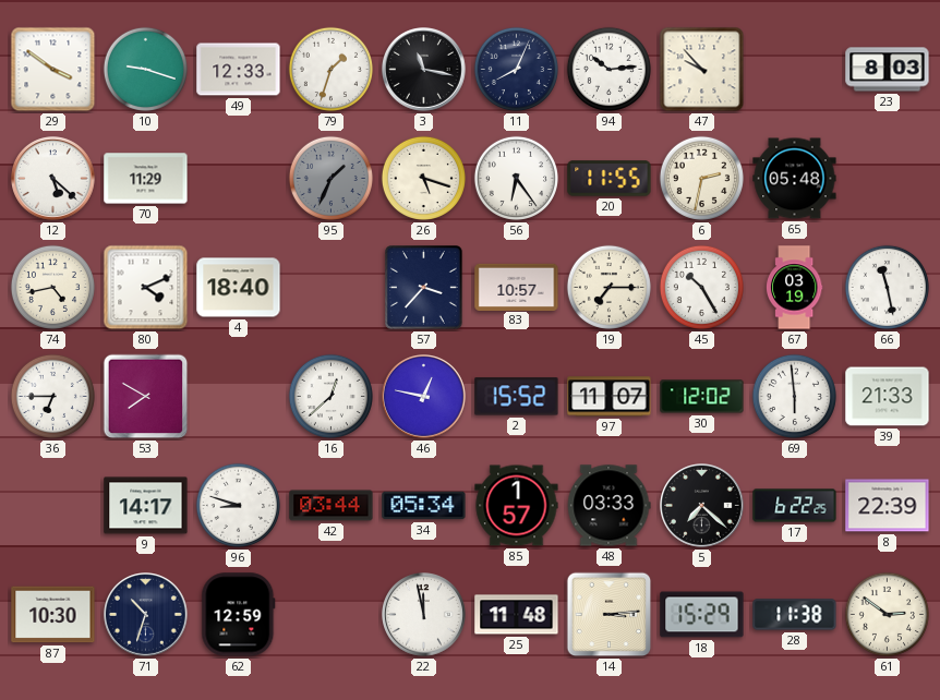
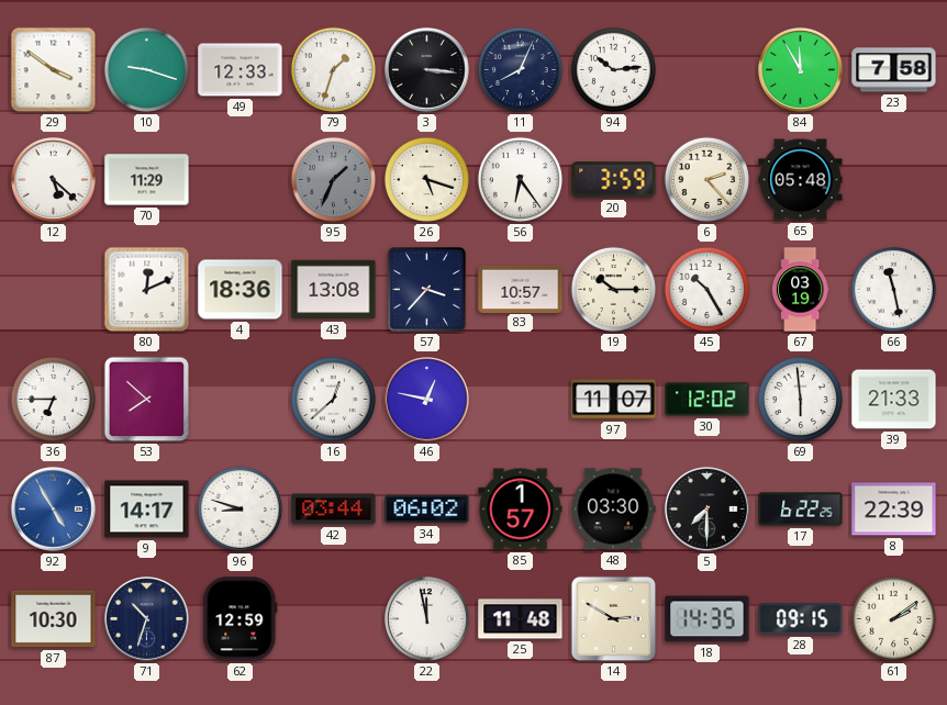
3: 11:17 -> 3:16 (427, 70)
47: 9:53 -> none (702, 70)
84: none -> 11:55 (801, 70)
23: 8:03 -> 7:58 (894, 70)
20: 11:55 -> 3:59 (614, 180)
6: 2:32 -> 2:23 (706, 179)
74: 4:43 -> none (52, 287)
80: 4:11 -> 12:11 (147, 290)
4: 18:40 -> 18:36 (241, 290)
43: none -> 13:08 (334, 290)
19: 7:15 -> 10:15 (613, 289)
53: 7:50 -> 7:52 (147, 400)
2: 15:52 -> none (517, 397)
92: none -> 4:55 (54, 510)
34: 05:34 -> 06:02 (427, 510)
48: 03:33 -> 03:30 (613, 510)
5: 7:22 -> 7:30 (708, 510)
14: 3:14 -> 2:50 (614, 619)
18: 15:29 -> 14:35 (708, 619)
28: 11:38 -> 09:15 (801, 619)
61: 2:51 -> 2:09 (893, 618)
